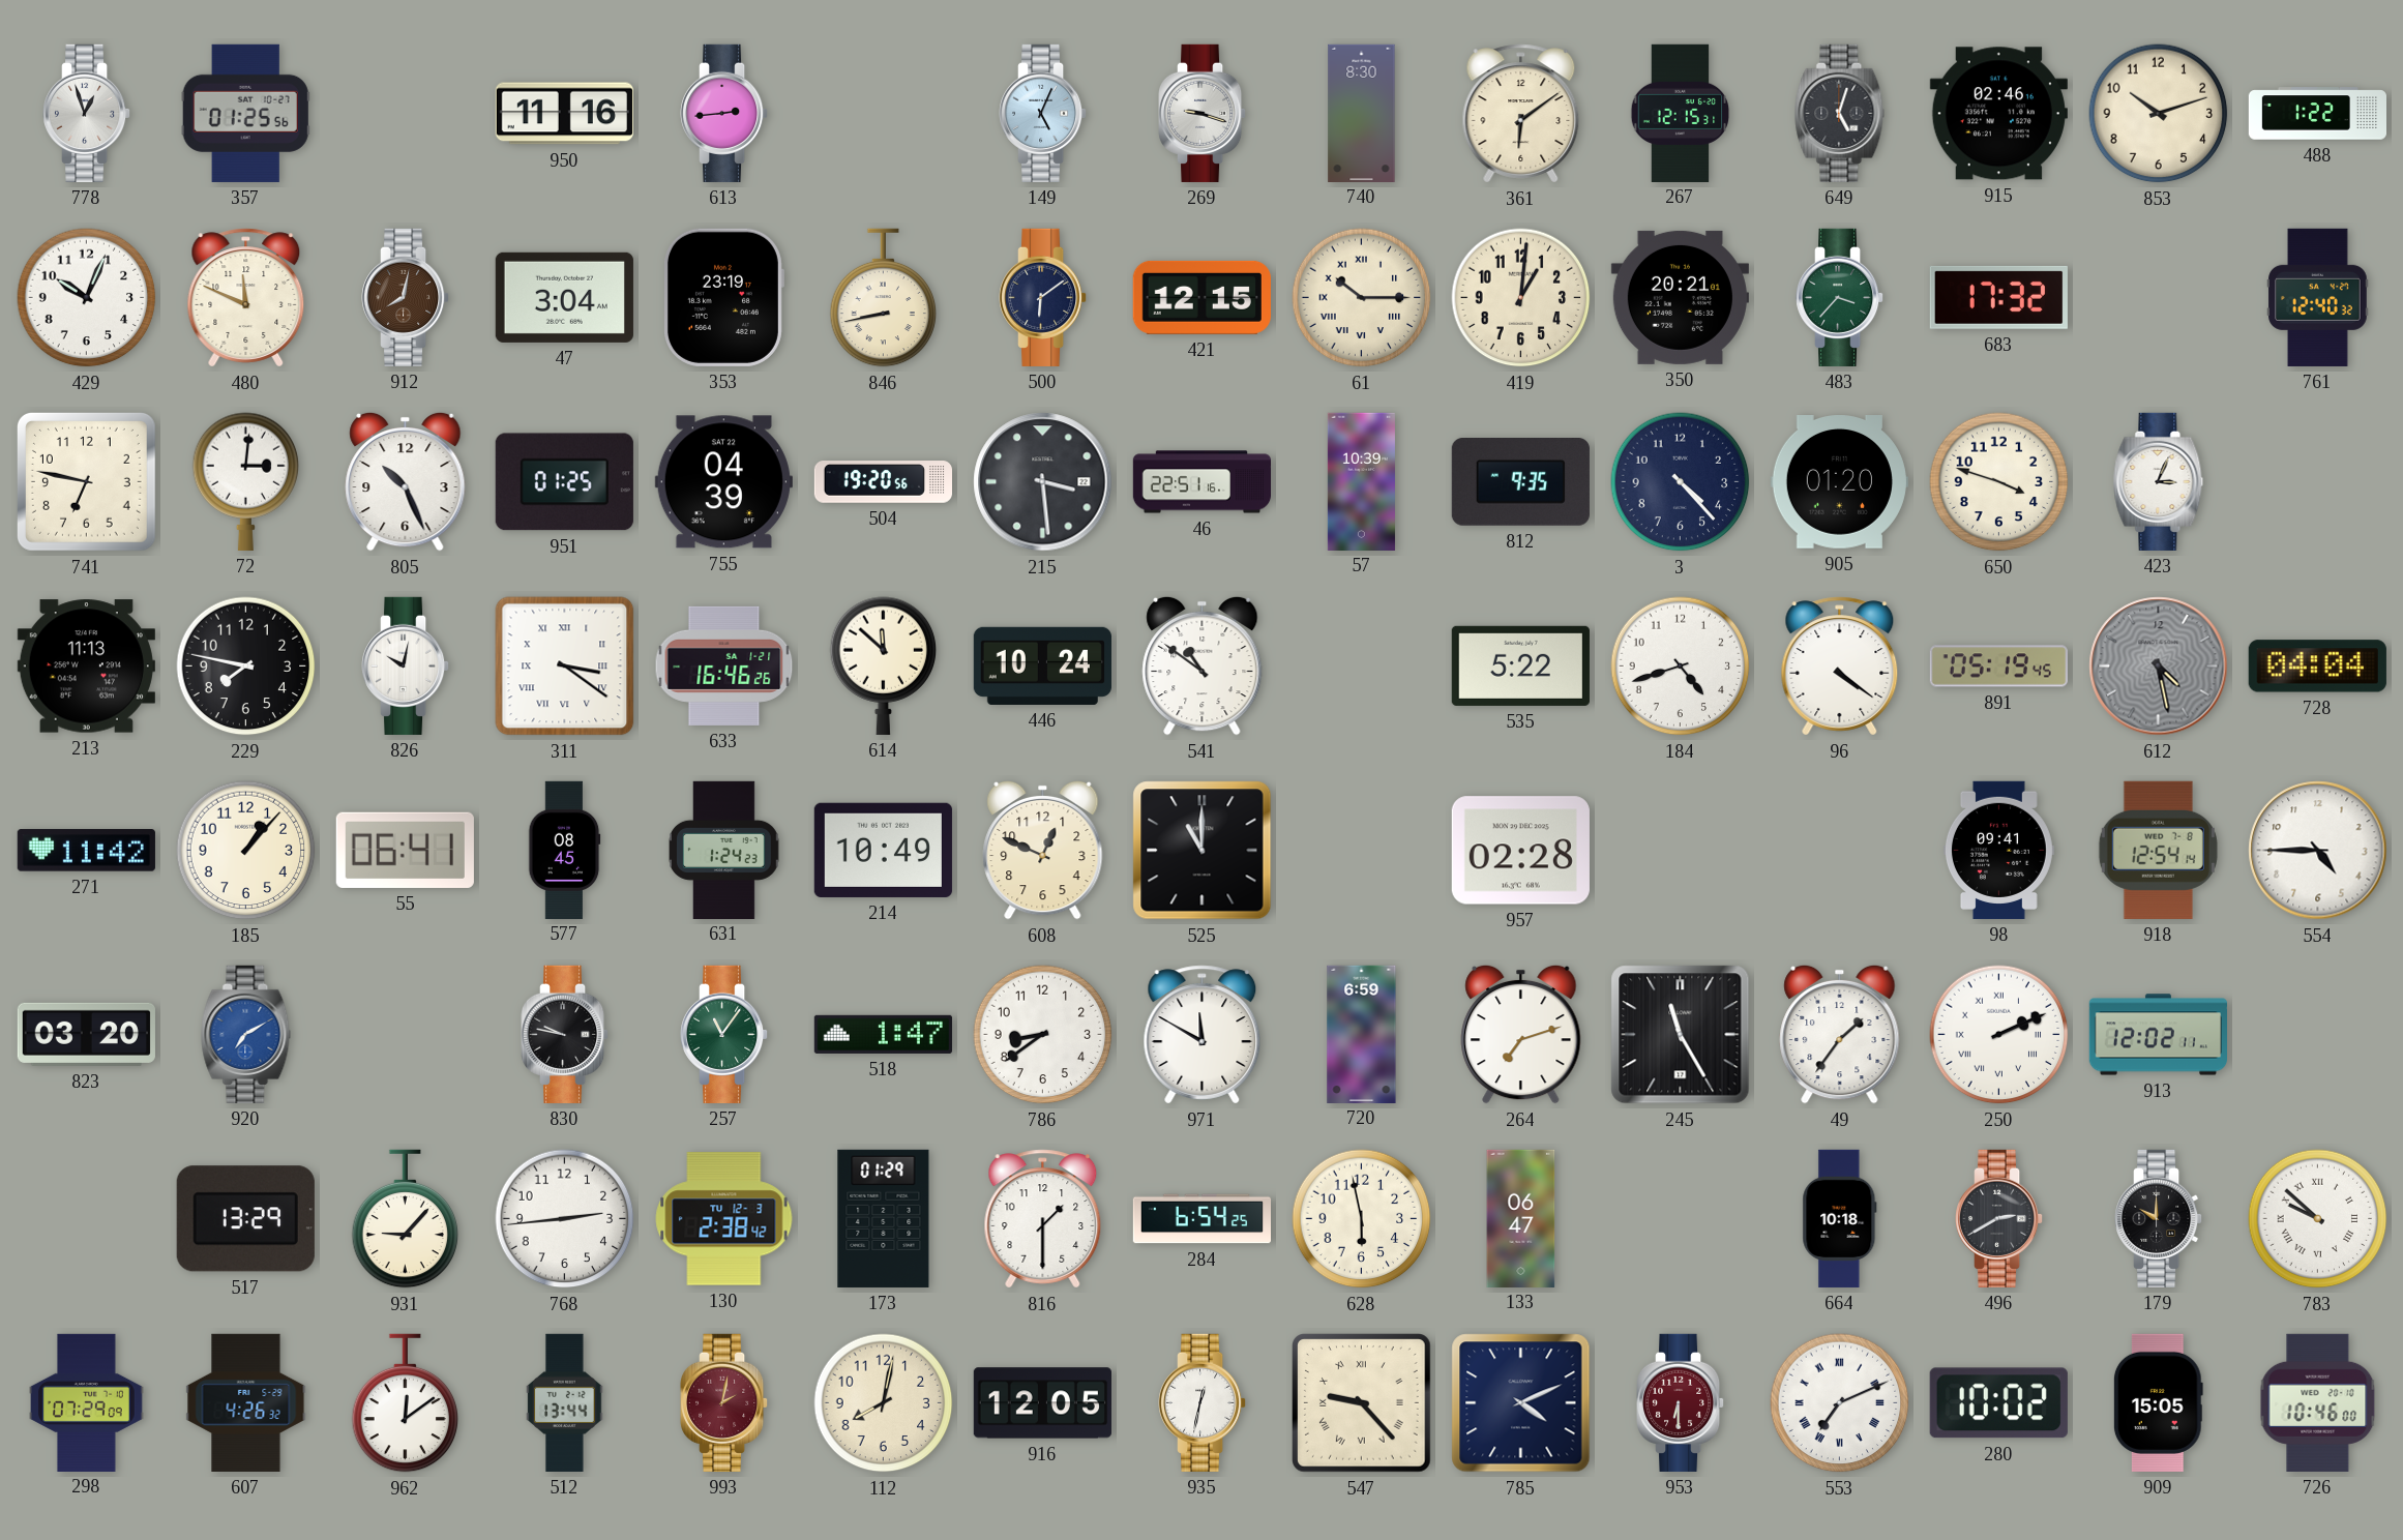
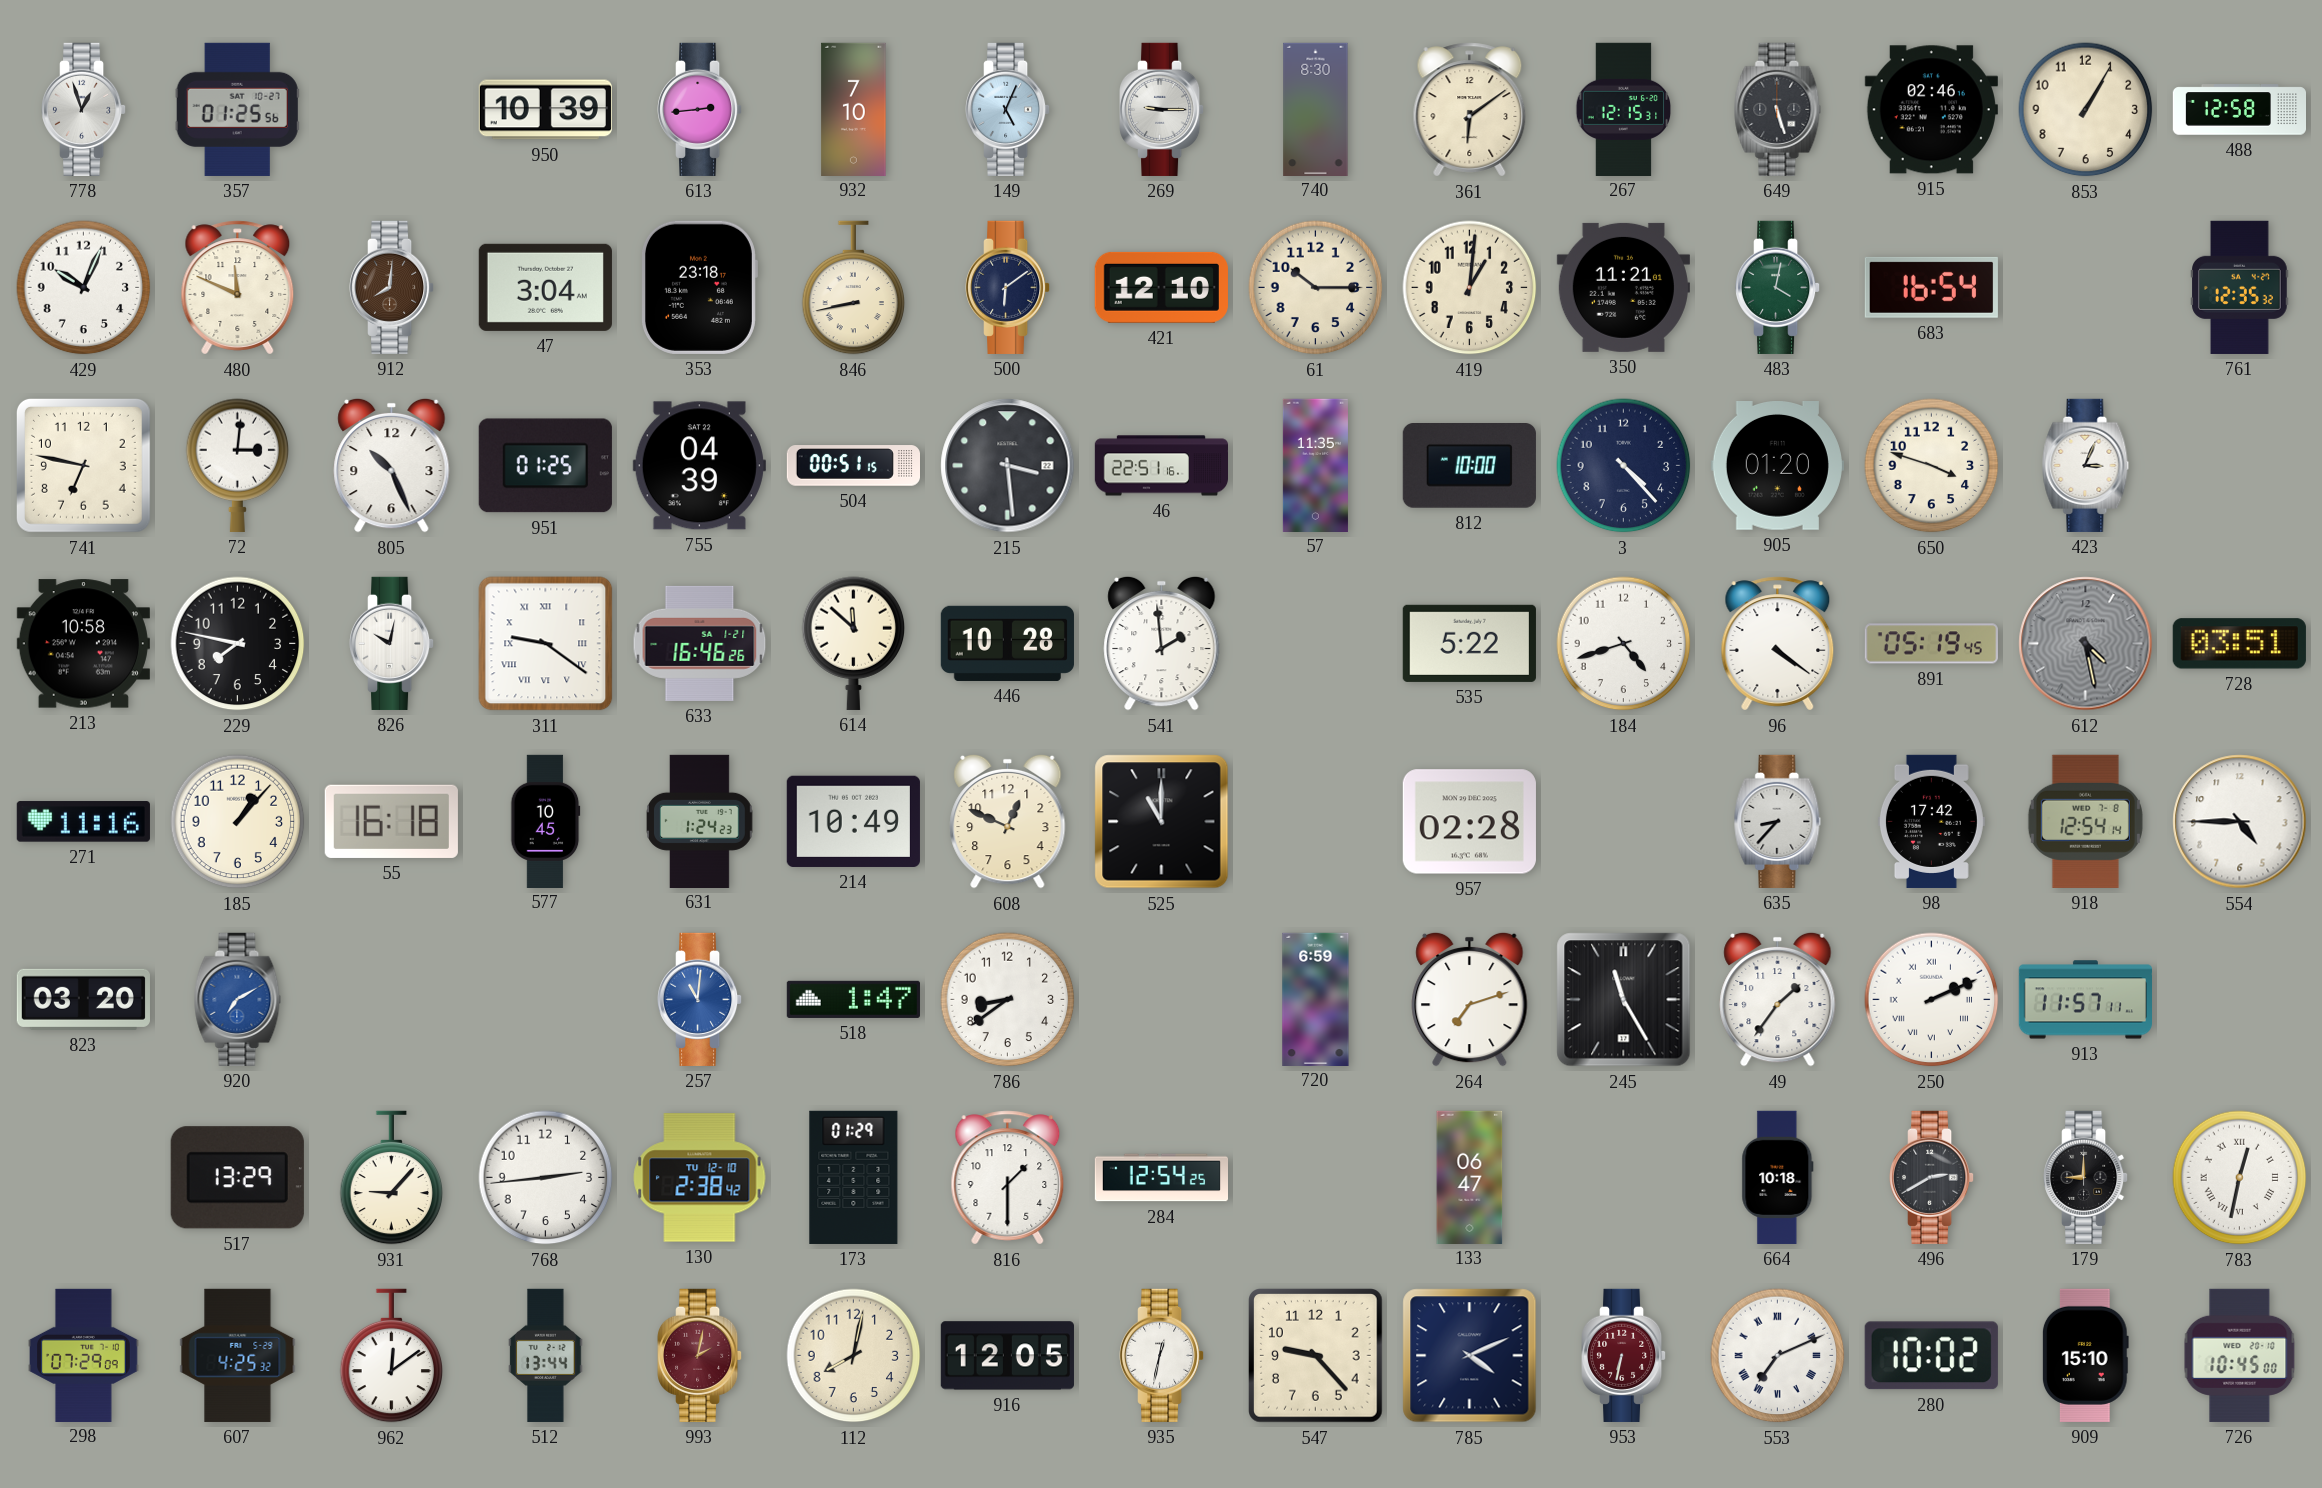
950: 11:16 -> 10:39 (545, 110)
932: none -> 7:10 (854, 109)
269: 9:18 -> 9:15 (1163, 109)
649: 5:03 -> 5:27 (1778, 109)
853: 10:12 -> 1:05 (2086, 110)
488: 1:22 -> 12:58 (2239, 110)
912: 8:02 -> 8:01 (393, 287)
353: 23:19 -> 23:18 (700, 287)
421: 12:15 -> 12:10 (1161, 287)
61 numerals: Roman -> Arabic (1316, 288)
350: 20:21 -> 11:21 (1623, 287)
483: 3:37 -> 4:02 (1779, 287)
683: 17:32 -> 16:54 (1931, 287)
761: 12:40 -> 12:35 (2240, 287)
504: 19:20 -> 00:51 (853, 466)
57: 10:39 -> 11:35 (1315, 465)
812: 9:35 -> 10:00 (1469, 466)
213: 11:13 -> 10:58 (83, 644)
311: 3:21 -> 9:21 (546, 644)
446: 10:24 -> 10:28 (1007, 643)
541: 10:51 -> 1:59 (1162, 643)
728: 04:04 -> 03:51 (2239, 644)
271: 11:42 -> 11:16 (83, 822)
55: 06:41 -> 16:18 (391, 821)
577: 08:45 -> 10:45 (546, 821)
635: none -> 8:37 (1778, 821)
98: 09:41 -> 17:42 (1931, 821)
830: 9:47 -> none (566, 1034)
257: 11:06 -> 11:01 (701, 999)
257 dial: green -> blue (701, 999)
971: 11:50 -> none (1203, 1035)
913: 12:02 -> 11:57 (2085, 1000)
130 date: TU 12-3 -> TU 12-10 (700, 1178)
284: 6:54 -> 12:54 (1161, 1178)
628: 5:58 -> none (1362, 1219)
179: 10:00 -> 9:00 (2087, 1177)
783: 9:52 -> 12:32 (2240, 1178)
607: 4:26 -> 4:25 (238, 1355)
547 numerals: Roman -> Arabic (1316, 1356)
953: 6:30 -> 6:32 (1625, 1355)
909: 15:05 -> 15:10 (2085, 1355)
726: 10:46 -> 10:45 (2240, 1355)
